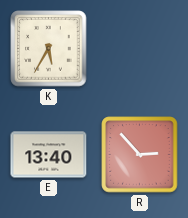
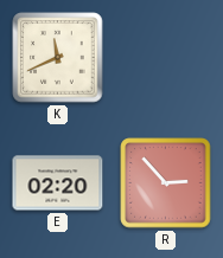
K: 5:35 -> 11:41 (58, 58)
E: 13:40 -> 02:20 (58, 183)
